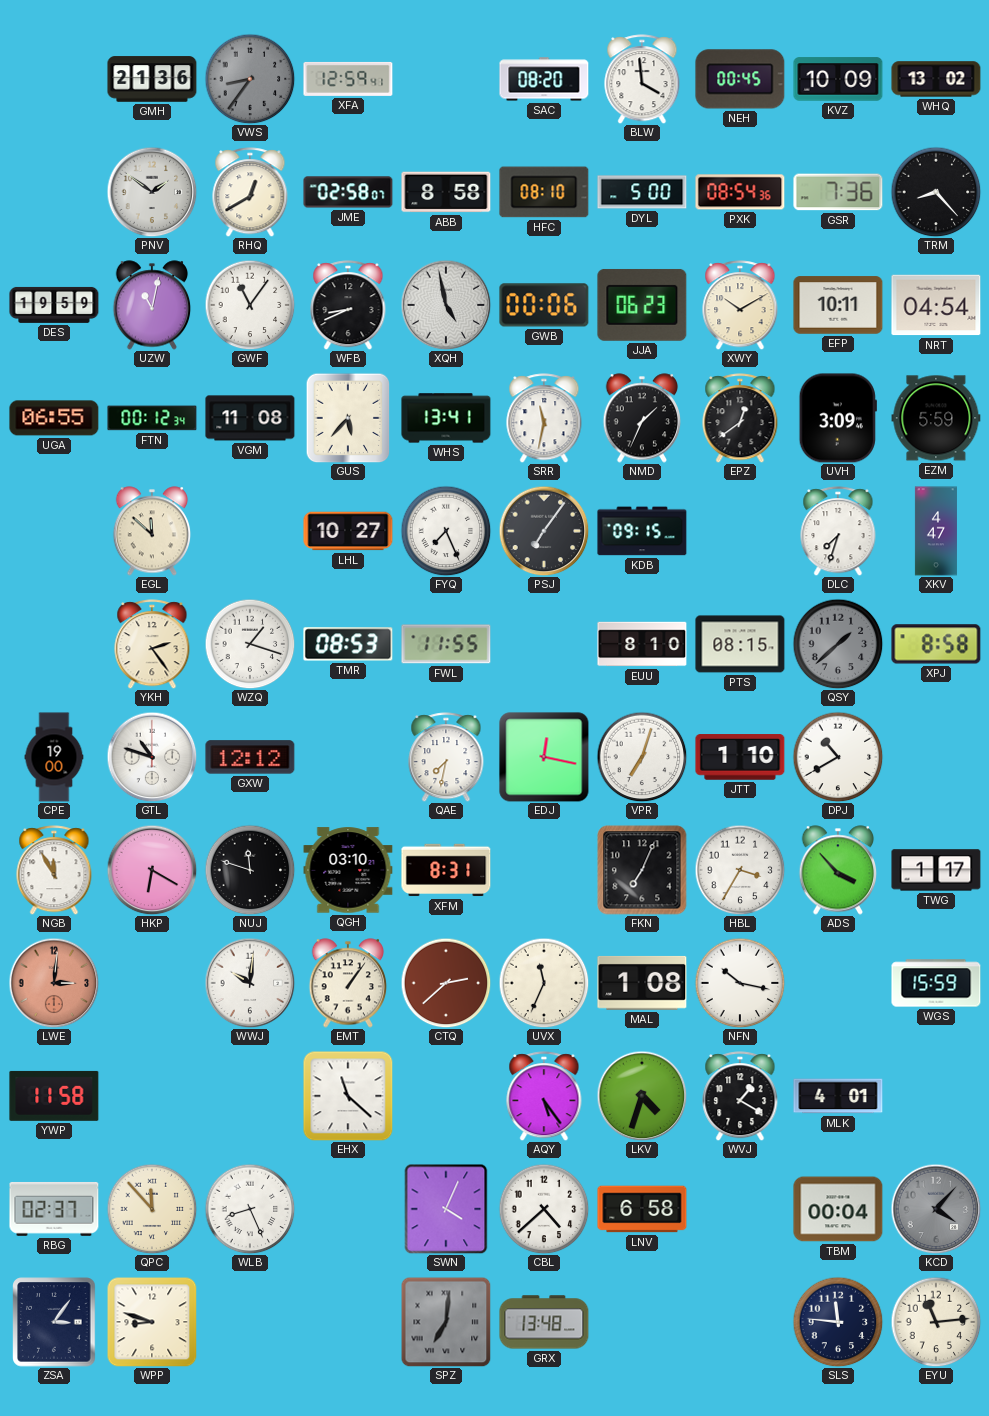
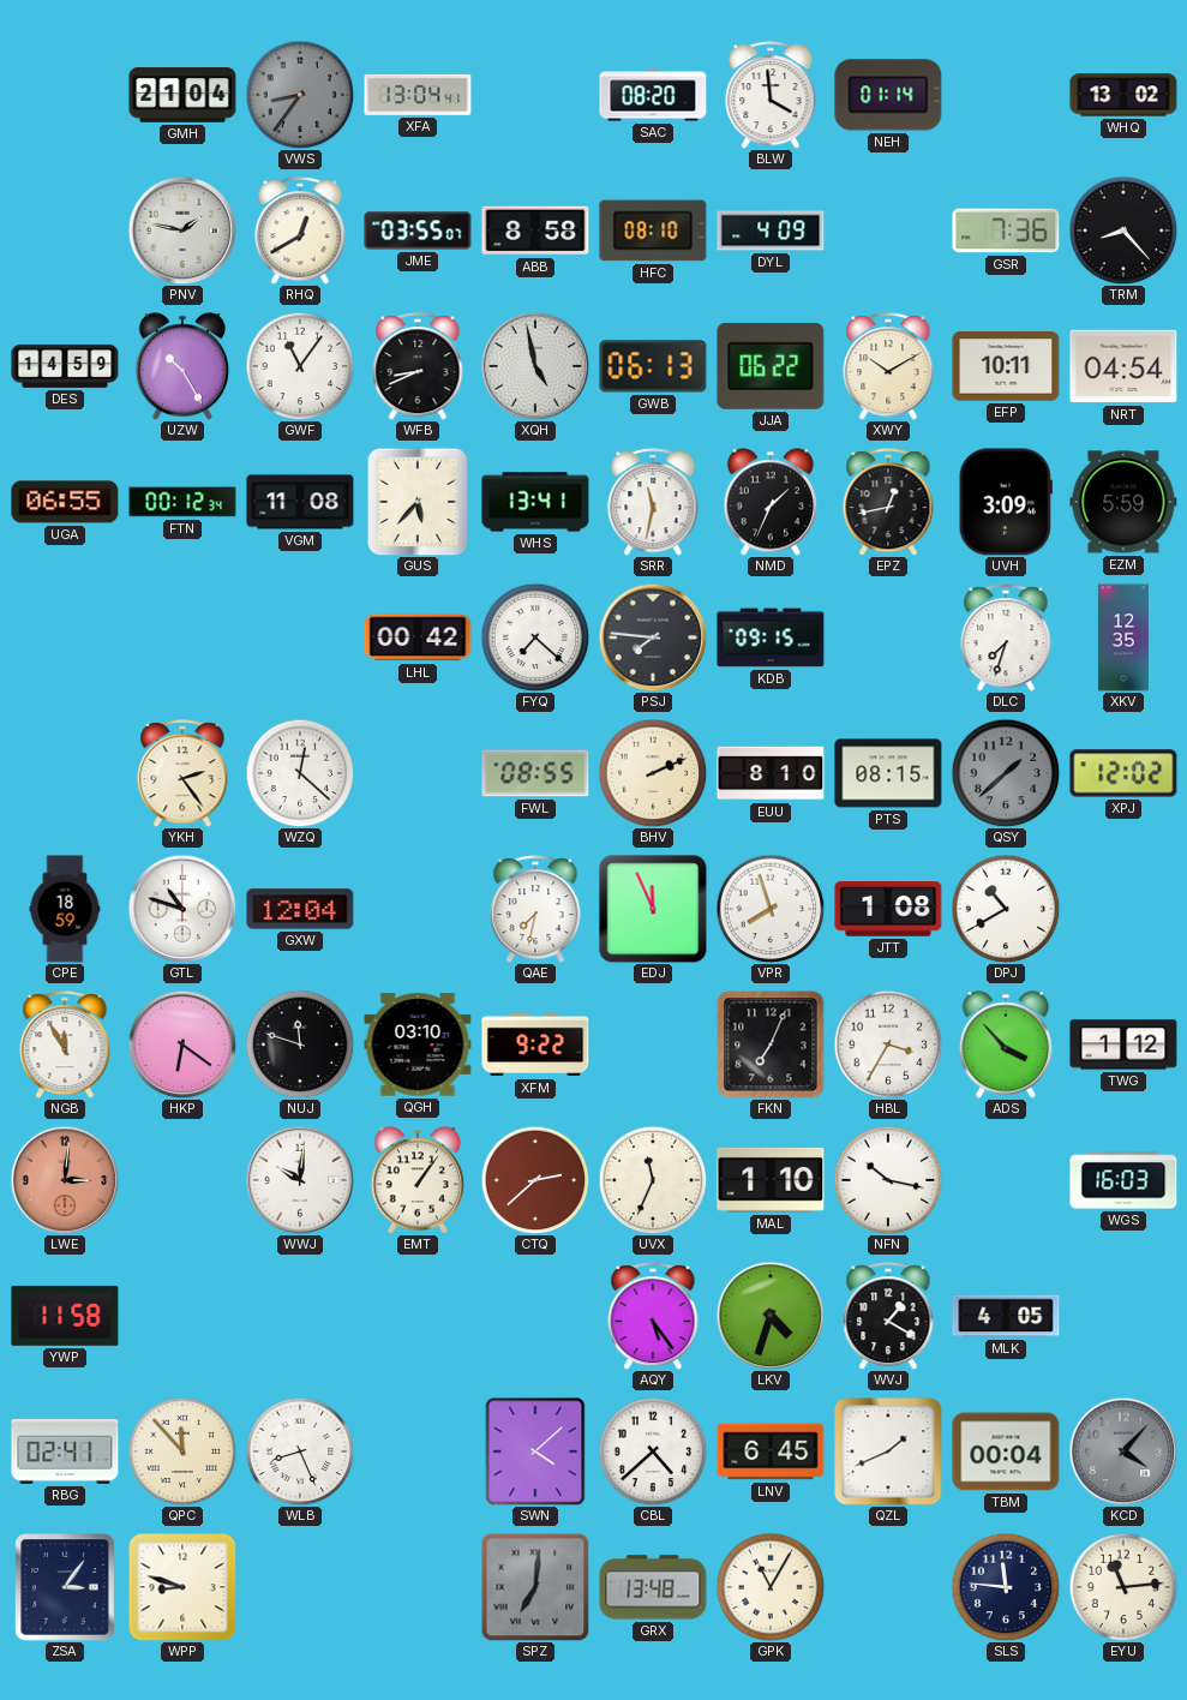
GMH: 21:36 -> 21:04 (182, 95)
XFA: 12:59 -> 13:04 (418, 95)
NEH: 00:45 -> 01:14 (888, 95)
KVZ: 10:09 -> none (838, 79)
PNV: 1:51 -> 1:47 (182, 231)
JME: 02:58 -> 03:55 (418, 231)
DYL: 5:00 -> 4:09 (771, 231)
PXK: 08:54 -> none (740, 192)
DES: 19:59 -> 14:59 (65, 366)
UZW: 11:02 -> 10:25 (182, 366)
GWB: 00:06 -> 06:13 (653, 366)
JJA: 06:23 -> 06:22 (771, 366)
EPZ: 12:39 -> 12:43 (888, 502)
EGL: 11:52 -> none (152, 531)
LHL: 10:27 -> 00:42 (418, 637)
FYQ: 7:26 -> 7:22 (535, 637)
PSJ: 7:06 -> 7:46 (653, 637)
XKV: 4:47 -> 12:35 (1123, 637)
WZQ: 1:18 -> 12:22 (300, 773)
TMR: 08:53 -> none (348, 644)
FWL: 11:55 -> 08:55 (535, 773)
BHV: none -> 2:11 (653, 773)
XPJ: 8:58 -> 12:02 (1123, 773)
CPE: 19:00 -> 18:59 (65, 909)
GXW: 12:12 -> 12:04 (300, 909)
EDJ: 12:17 -> 11:56 (653, 909)
VPR: 7:03 -> 7:57 (771, 909)
JTT: 1:10 -> 1:08 (888, 909)
HKP: 6:20 -> 6:21 (182, 1044)
XFM: 8:31 -> 9:22 (535, 1044)
TWG: 1:17 -> 1:12 (1123, 1044)
MAL: 1:08 -> 1:10 (771, 1180)
WGS: 15:59 -> 16:03 (1123, 1180)
EHX: 11:22 -> none (348, 1096)
MLK: 4:01 -> 4:05 (1006, 1316)
RBG: 02:37 -> 02:41 (65, 1451)
SWN: 4:04 -> 4:08 (535, 1451)
LNV: 6:58 -> 6:45 (771, 1451)
QZL: none -> 1:41 (888, 1451)
GPK: none -> 11:05 (771, 1587)
